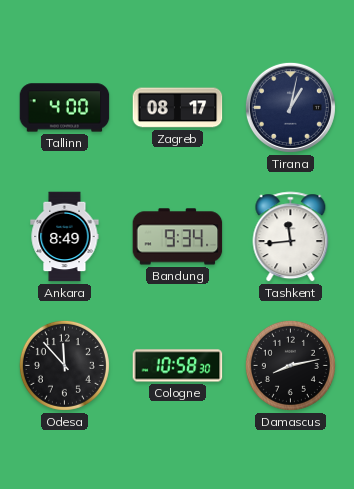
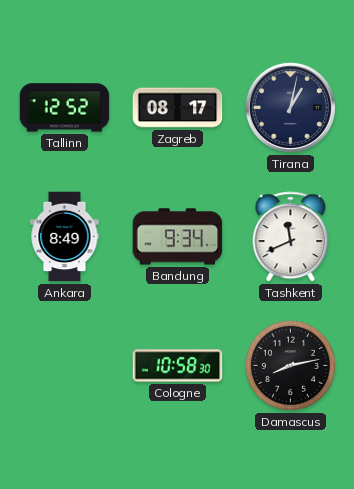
Tallinn: 4:00 -> 12:52 (65, 108)
Tashkent: 11:44 -> 11:41 (291, 237)
Odesa: 11:53 -> none (64, 365)
